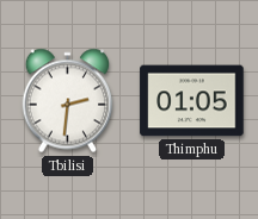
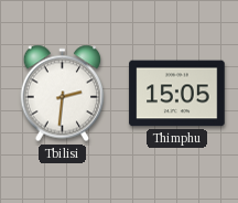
Thimphu: 01:05 -> 15:05 (177, 94)
